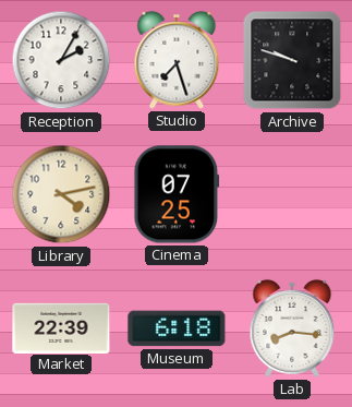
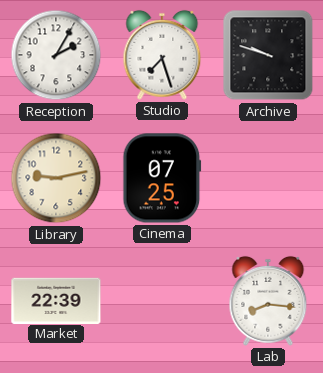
Library: 4:13 -> 9:13 (56, 178)
Museum: 6:18 -> none (177, 328)
